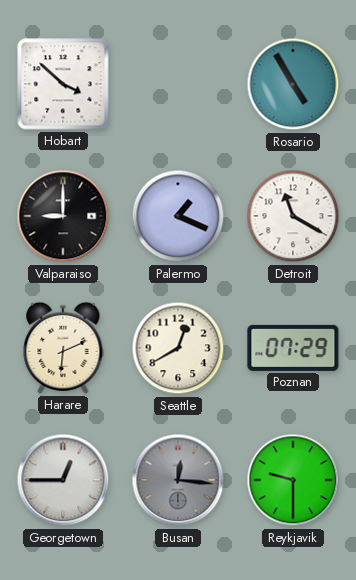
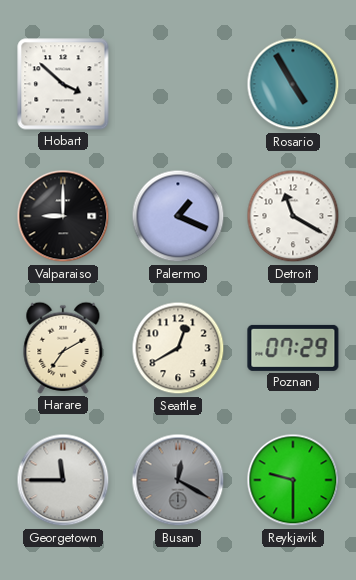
Harare: 6:11 -> 7:10 (63, 348)
Georgetown: 12:45 -> 11:45 (63, 480)
Busan: 12:16 -> 12:20 (178, 480)
